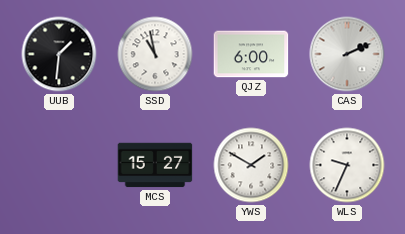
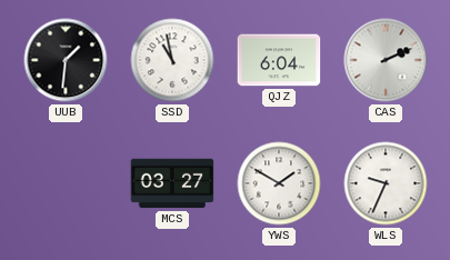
QJZ: 6:00 -> 6:04 (279, 60)
MCS: 15:27 -> 03:27 (172, 183)
